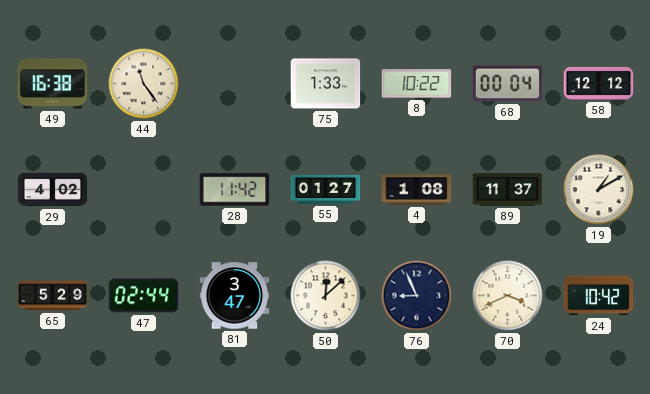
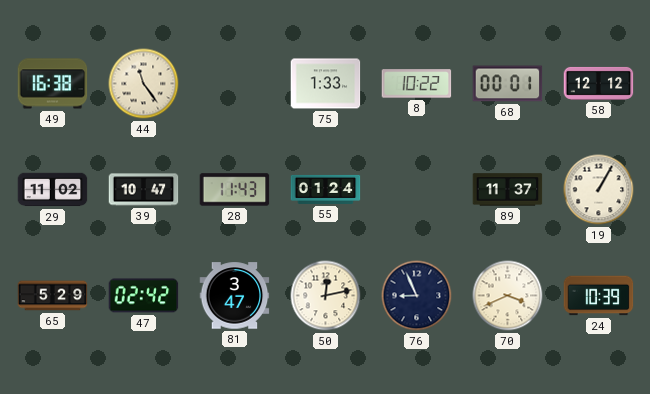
68: 00:04 -> 00:01 (508, 84)
29: 4:02 -> 11:02 (53, 190)
39: none -> 10:47 (144, 190)
28: 11:42 -> 11:43 (235, 190)
55: 01:27 -> 01:24 (326, 189)
4: 1:08 -> none (417, 190)
19: 1:10 -> 1:05 (599, 190)
47: 02:44 -> 02:42 (144, 296)
50: 12:08 -> 12:13 (326, 296)
24: 10:42 -> 10:39 (599, 296)
